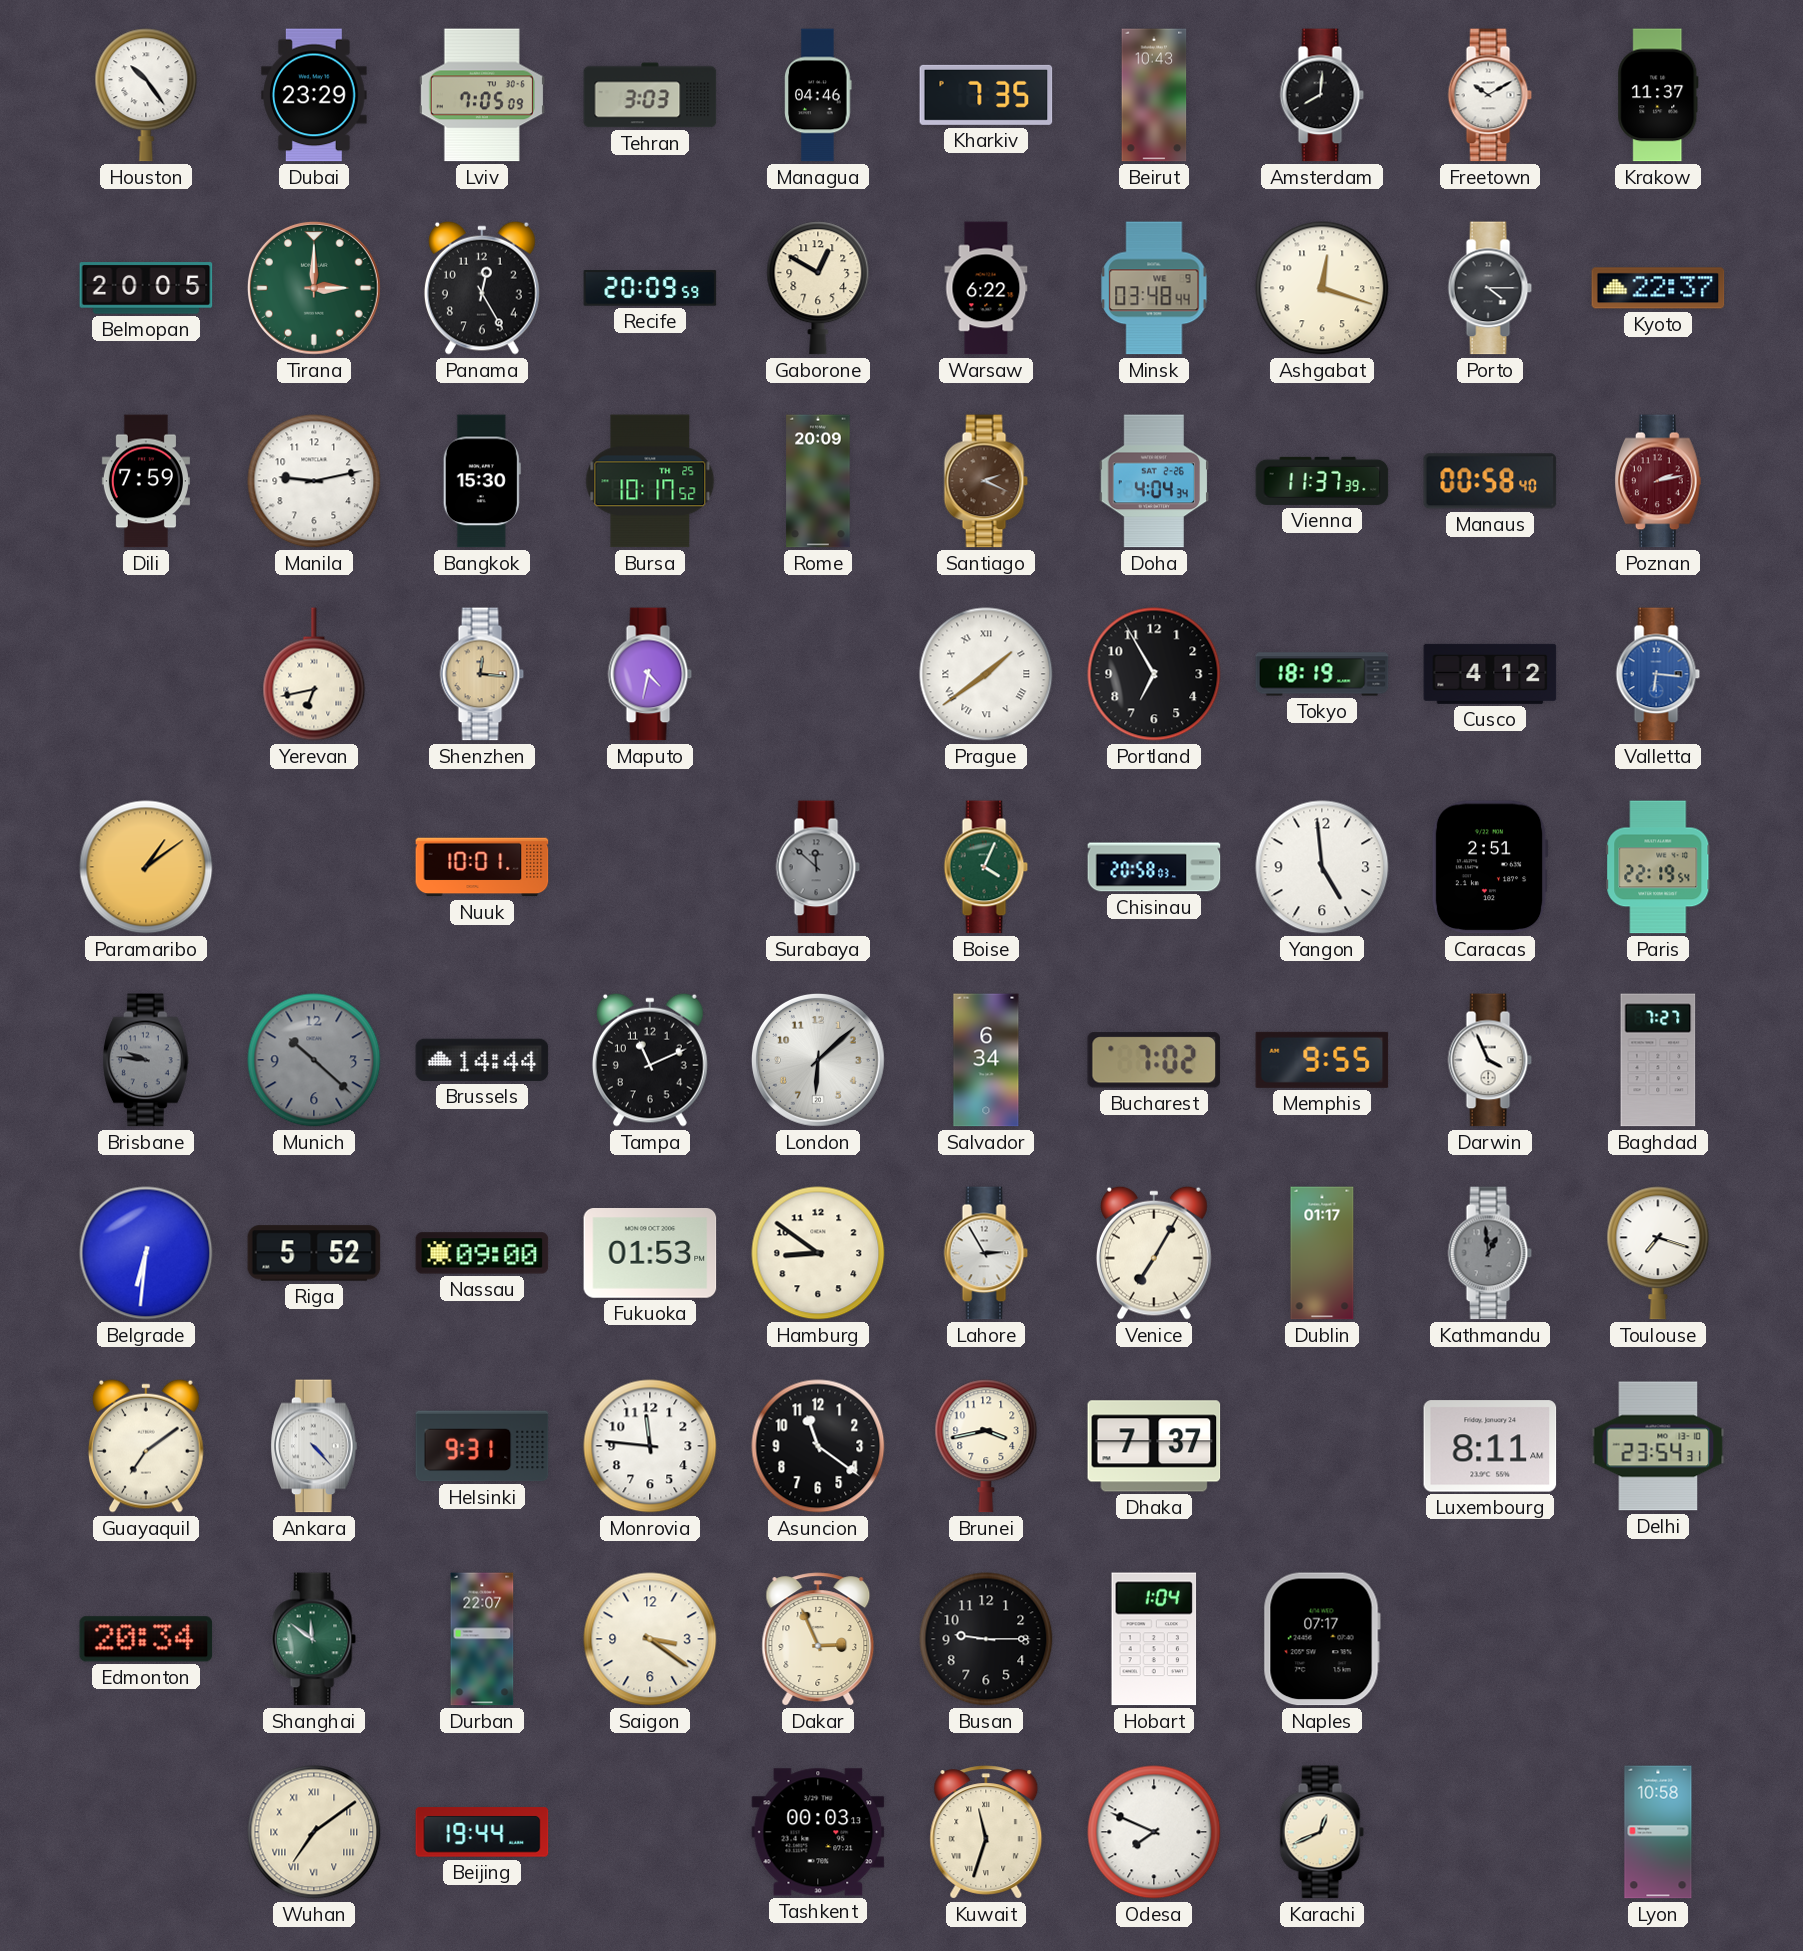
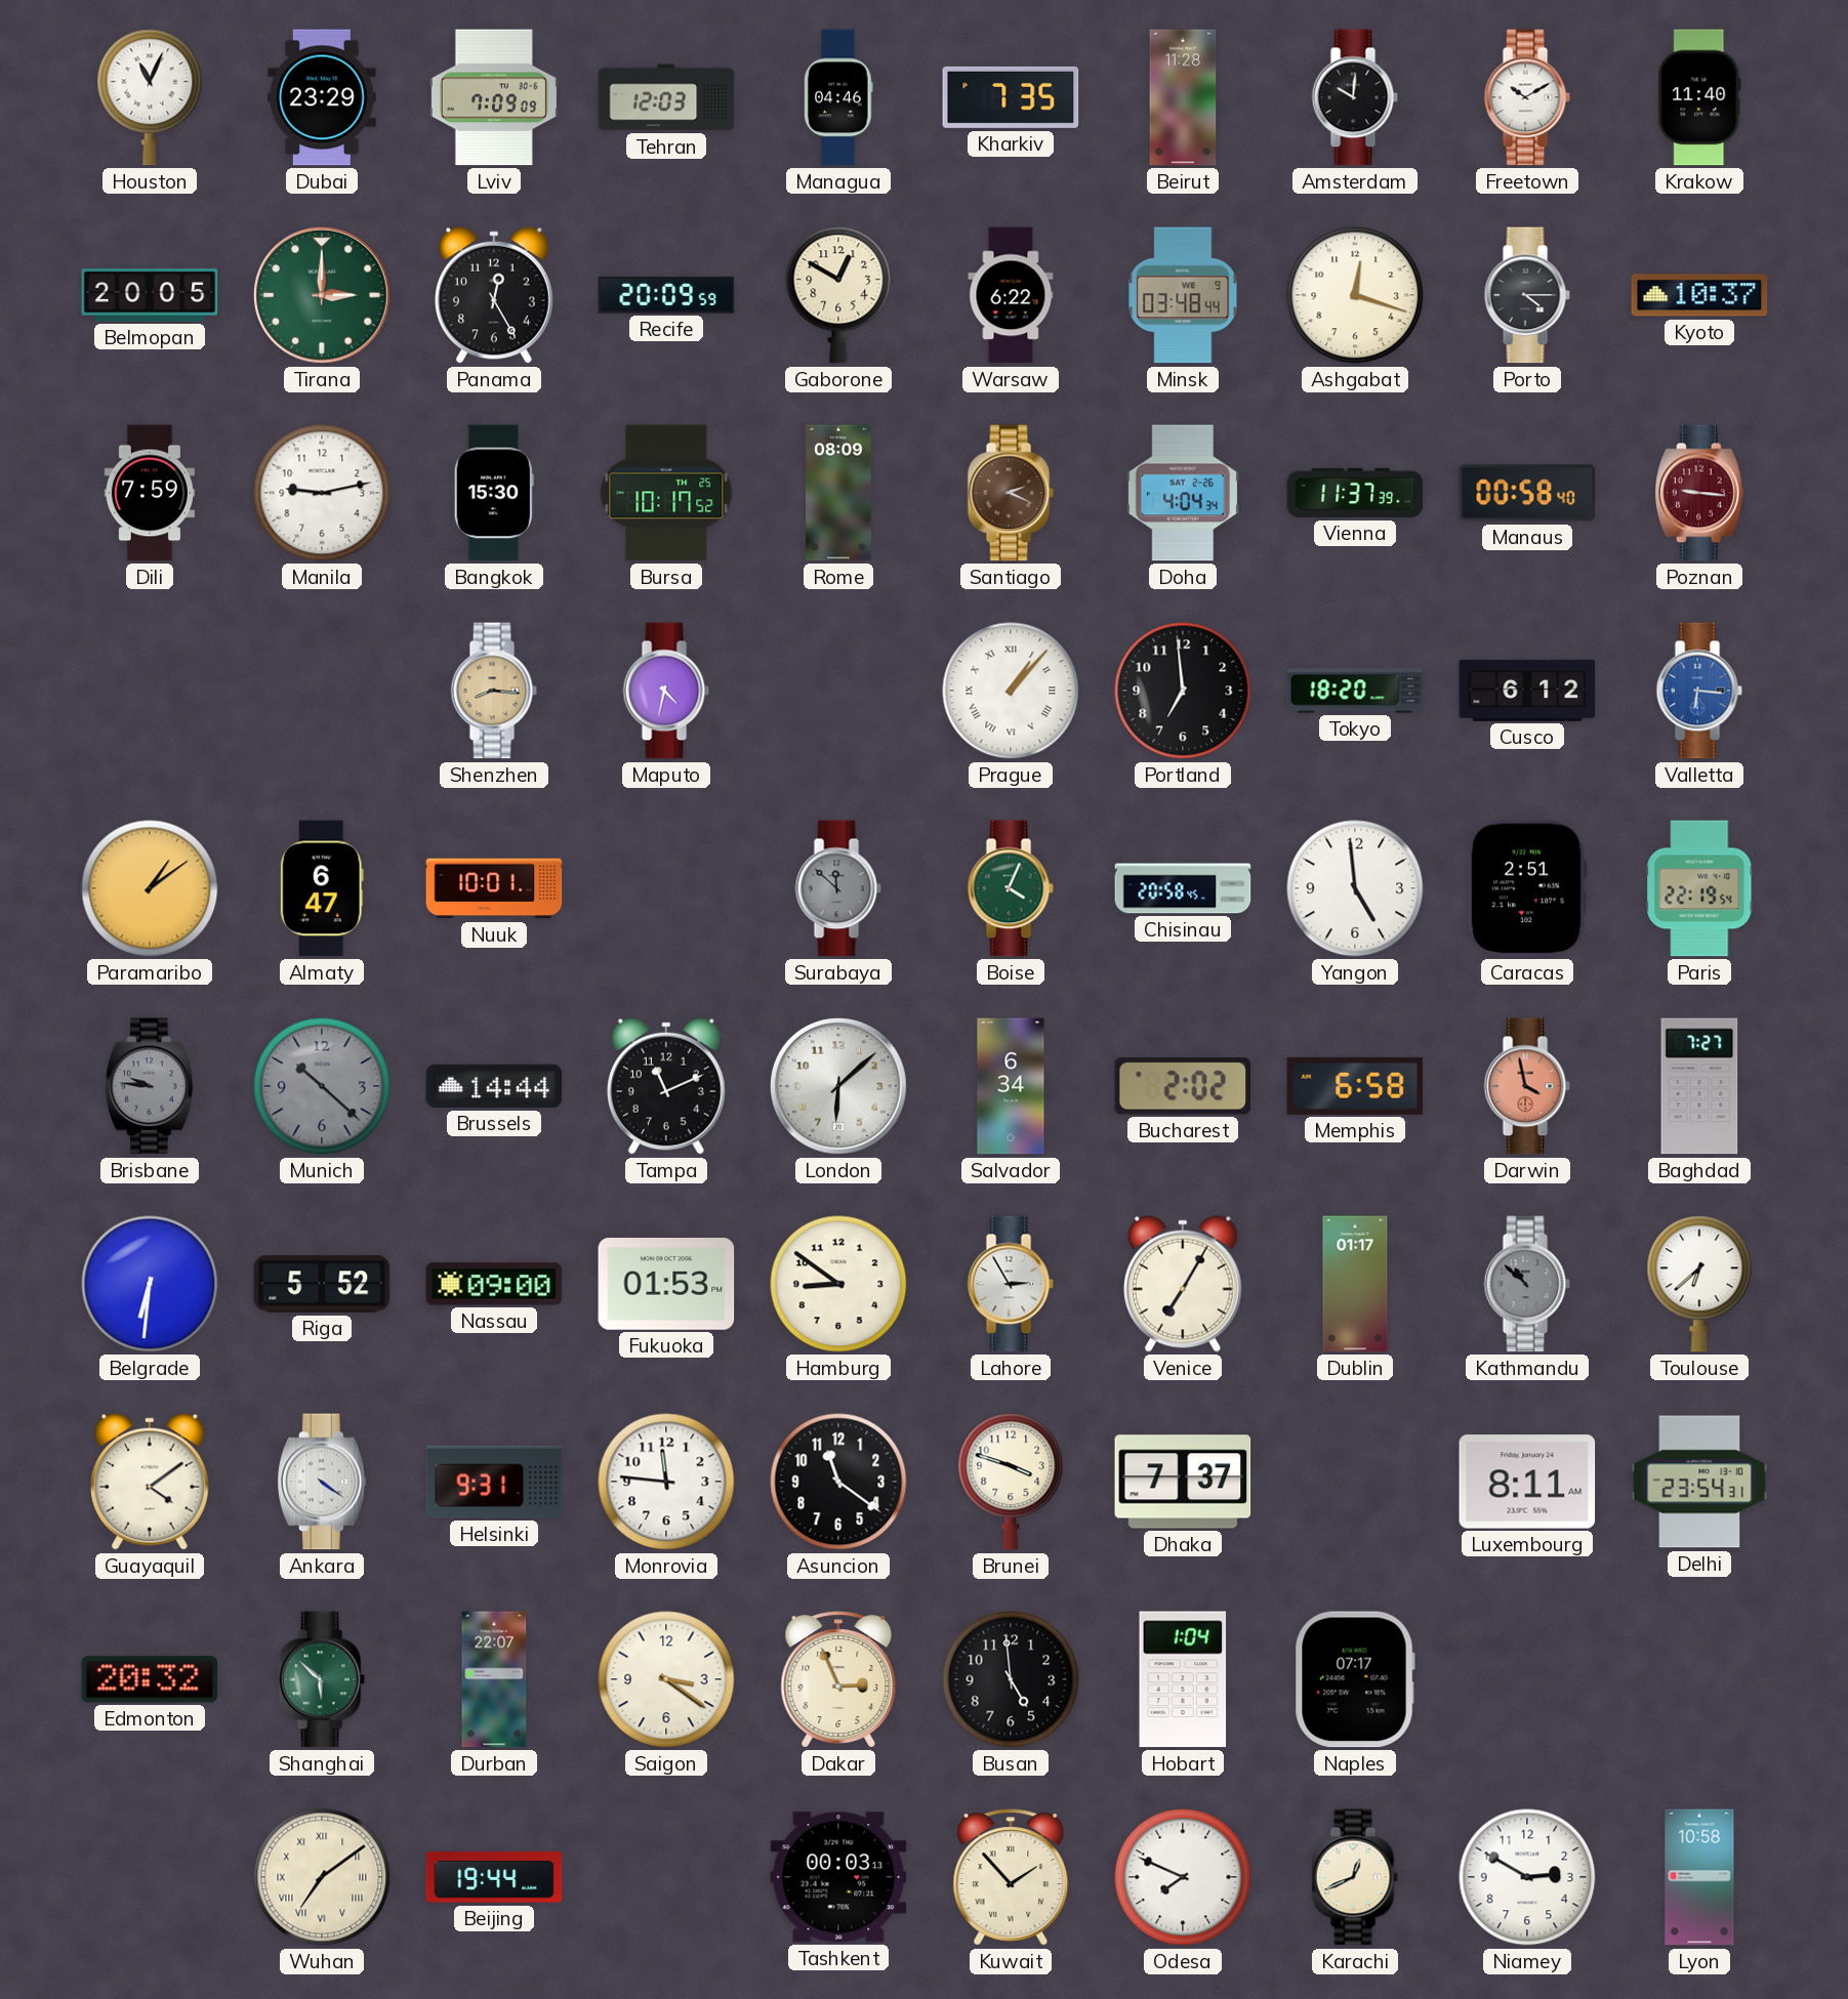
Houston: 10:24 -> 11:04 (150, 97)
Lviv: 7:05 -> 7:09 (494, 97)
Tehran: 3:03 -> 12:03 (666, 97)
Beirut: 10:43 -> 11:28 (1183, 97)
Amsterdam: 8:01 -> 10:01 (1355, 97)
Krakow: 11:37 -> 11:40 (1699, 97)
Kyoto: 22:37 -> 10:37 (1699, 295)
Rome: 20:09 -> 08:09 (838, 493)
Poznan: 2:13 -> 9:16 (1700, 493)
Yerevan: 6:43 -> none (314, 674)
Shenzhen: 12:16 -> 8:16 (494, 691)
Prague: 1:39 -> 1:07 (1011, 691)
Portland: 6:55 -> 6:59 (1183, 691)
Tokyo: 18:19 -> 18:20 (1355, 691)
Cusco: 4:12 -> 6:12 (1527, 691)
Almaty: none -> 6:47 (322, 888)
Chisinau: 20:58:03 -> 20:58:45 (1183, 888)
Bucharest: 7:02 -> 2:02 (1183, 1086)
Memphis: 9:55 -> 6:58 (1355, 1086)
Darwin: 3:56 -> 3:58 (1527, 1086)
Darwin dial: white -> salmon (1527, 1086)
Kathmandu: 12:59 -> 10:52 (1527, 1284)
Toulouse: 7:18 -> 6:38 (1699, 1284)
Guayaquil: 7:09 -> 4:09 (150, 1482)
Ankara: 4:23 -> 4:21 (323, 1482)
Brunei: 3:43 -> 3:48 (1011, 1482)
Edmonton: 20:34 -> 20:32 (150, 1679)
Shanghai: 11:51 -> 5:52 (322, 1679)
Busan: 9:15 -> 4:59 (1011, 1679)
Kuwait: 11:33 -> 1:53 (1011, 1877)
Niamey: none -> 2:50 (1527, 1877)
